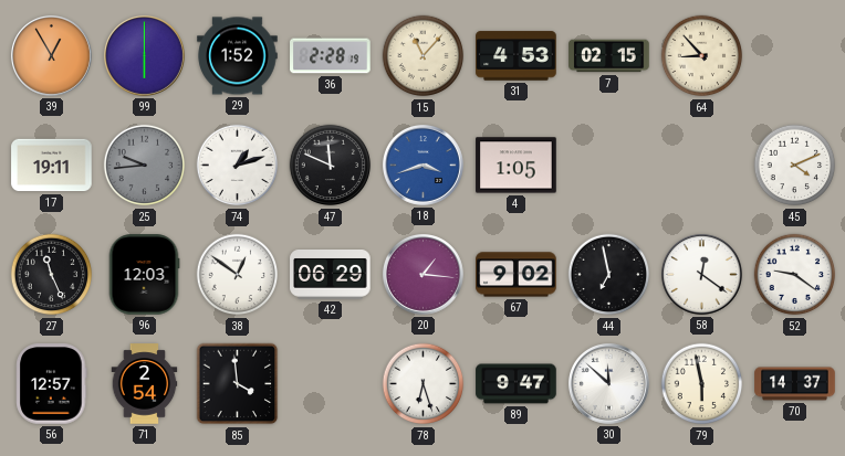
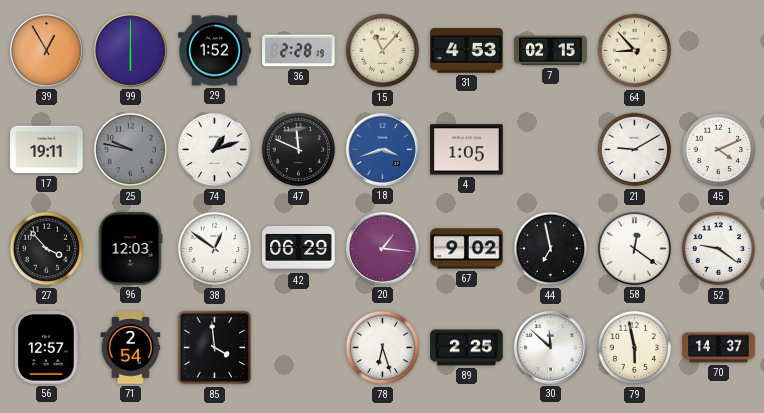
25: 9:44 -> 9:47 (131, 150)
21: none -> 9:10 (635, 150)
27: 11:26 -> 3:53 (47, 249)
89: 9:47 -> 2:25 (467, 348)
